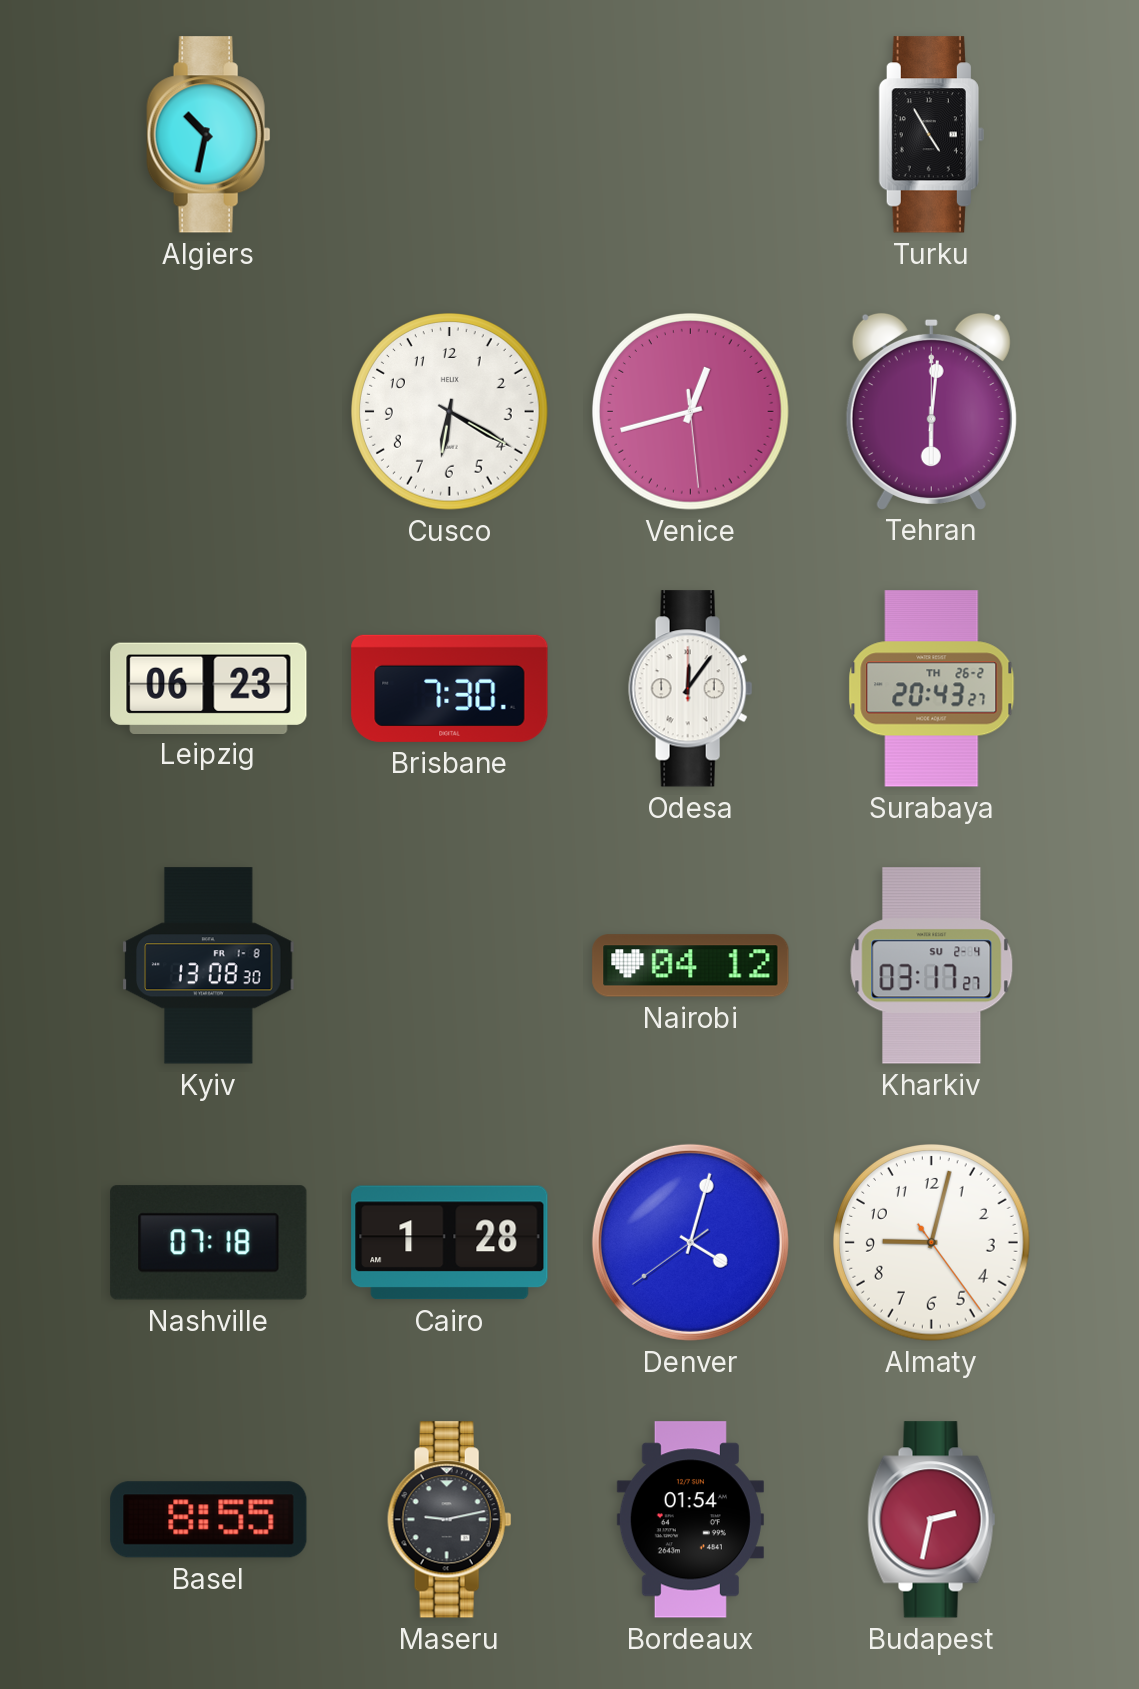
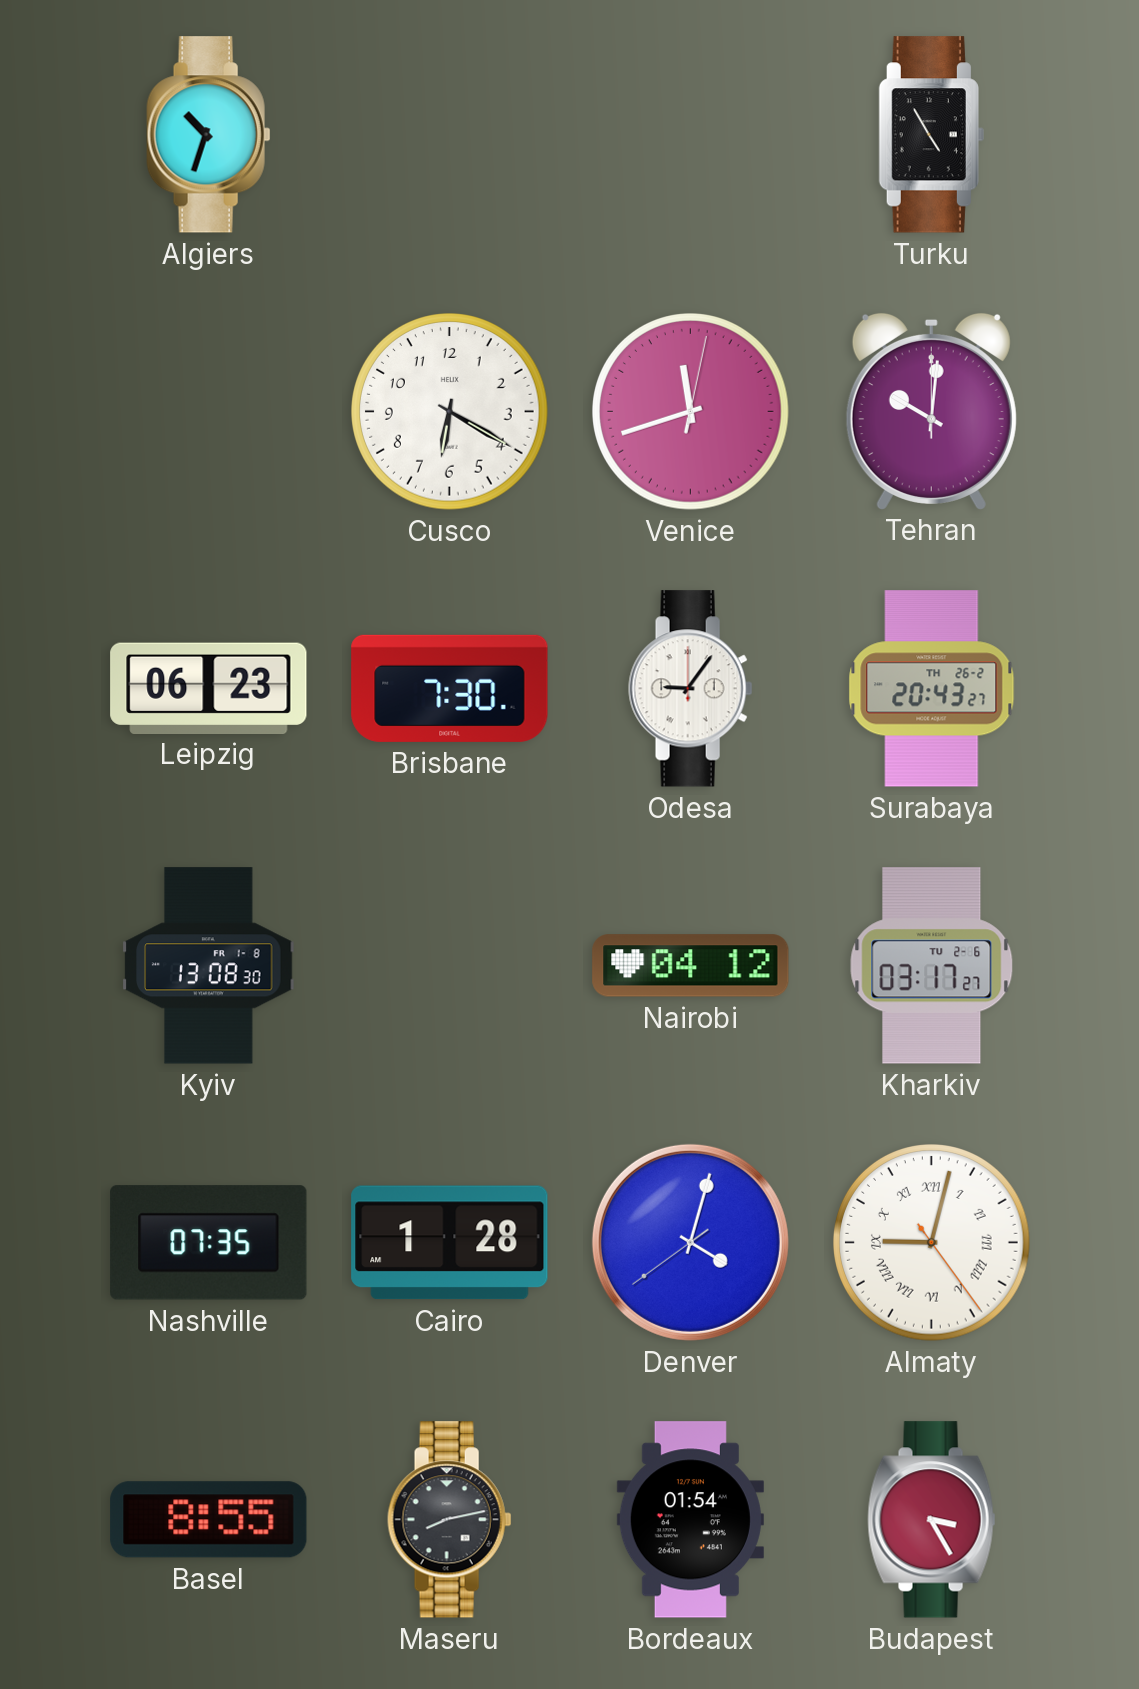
Algiers: 10:32 -> 10:33 (209, 135)
Venice: 12:42 -> 11:42 (691, 412)
Tehran: 6:01 -> 10:01 (931, 411)
Odesa: 12:06 -> 9:06 (691, 689)
Kharkiv date: SU 2-4 -> TU 2-6 (932, 966)
Nashville: 07:18 -> 07:35 (209, 1243)
Almaty numerals: Arabic -> Roman (932, 1243)
Maseru: 9:13 -> 8:13 (450, 1520)
Budapest: 2:32 -> 3:25 (932, 1520)
